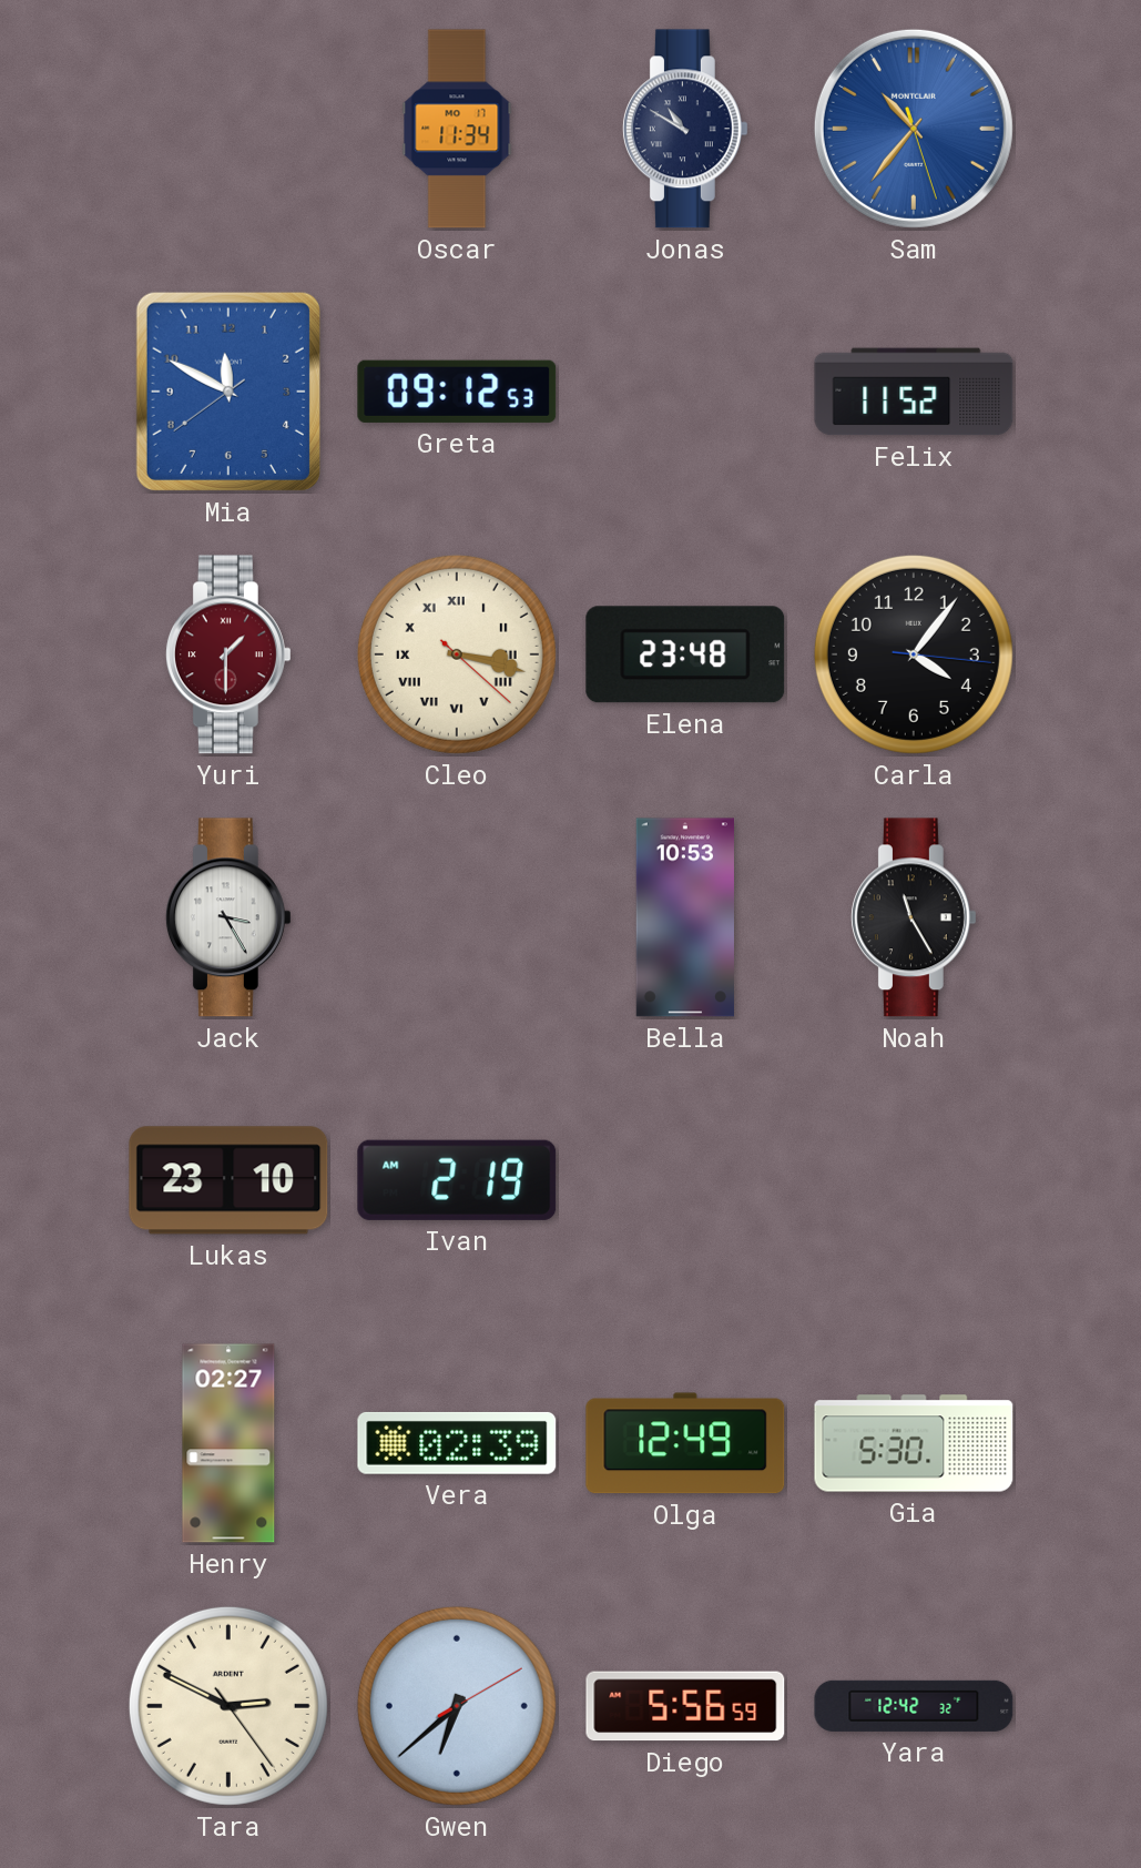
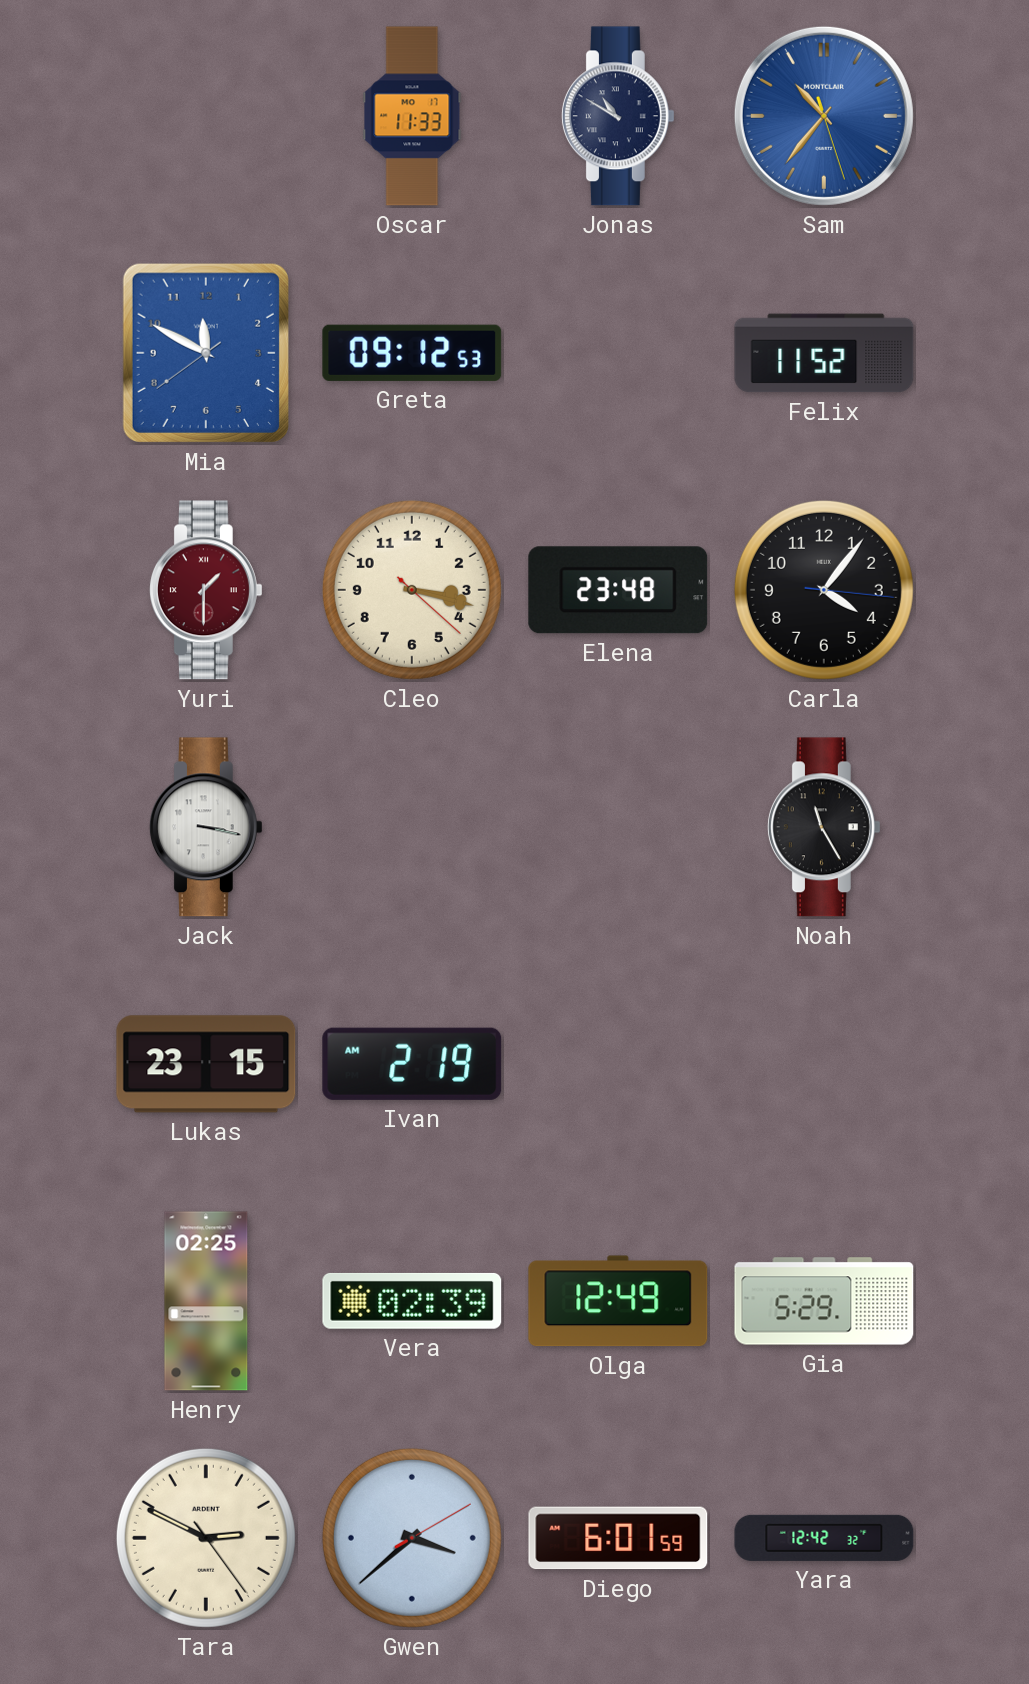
Oscar: 11:34 -> 11:33 (412, 116)
Cleo numerals: Roman -> Arabic (412, 590)
Jack: 3:25 -> 3:17 (206, 827)
Bella: 10:53 -> none (685, 917)
Lukas: 23:10 -> 23:15 (206, 1064)
Henry: 02:27 -> 02:25 (206, 1301)
Gia: 5:30 -> 5:29 (824, 1301)
Gwen: 6:38 -> 3:38 (412, 1538)
Diego: 5:56 -> 6:01 (618, 1538)
